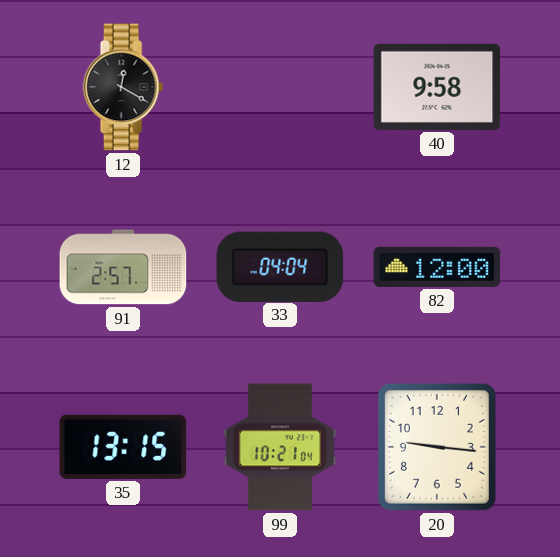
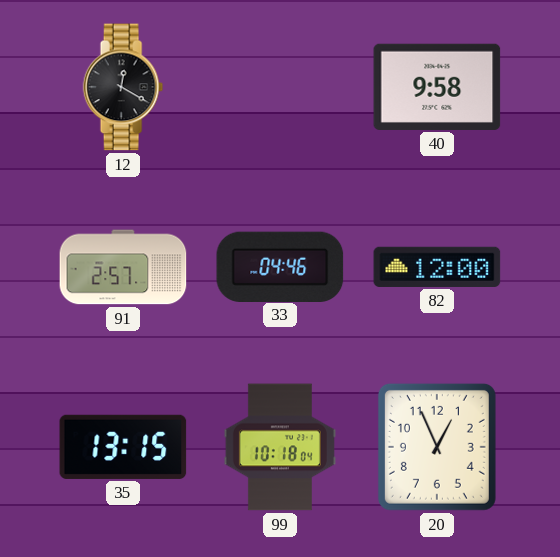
33: 04:04 -> 04:46 (280, 266)
99: 10:21 -> 10:18 (280, 447)
20: 9:16 -> 12:56 (437, 447)
